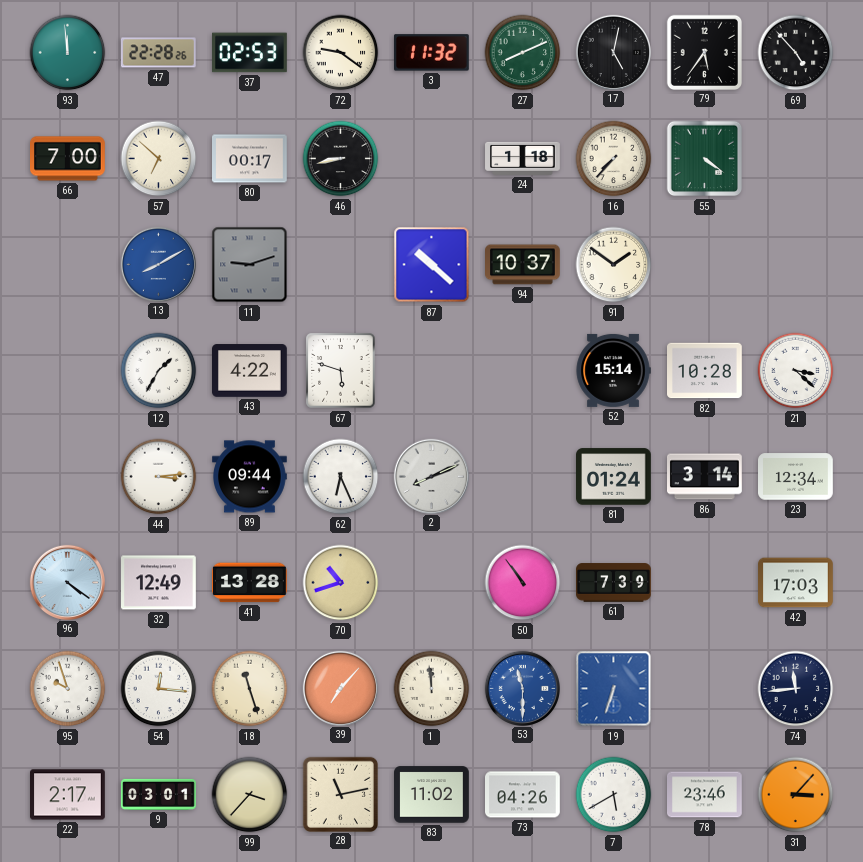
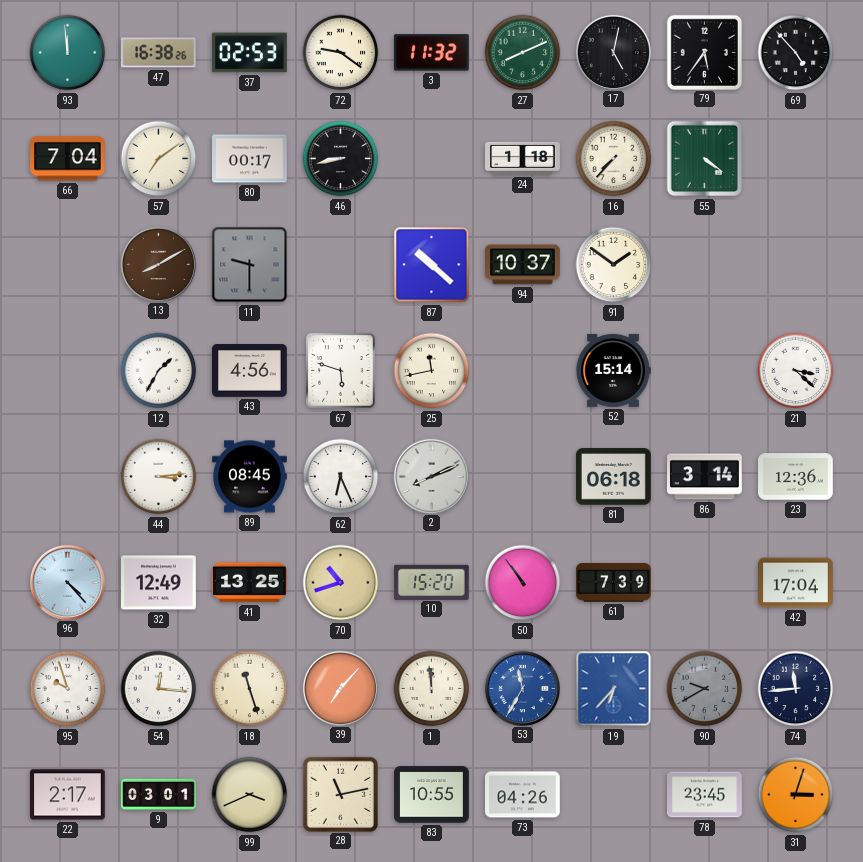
47: 22:28 -> 16:38 (158, 53)
66: 7:00 -> 7:04 (68, 159)
57: 6:52 -> 7:09 (159, 159)
13 dial: blue -> brown (158, 264)
11: 9:12 -> 9:30 (250, 265)
43: 4:22 -> 4:56 (250, 371)
25: none -> 11:43 (432, 371)
82: 10:28 -> none (705, 371)
89: 09:44 -> 08:45 (250, 477)
81: 01:24 -> 06:18 (614, 477)
23: 12:34 -> 12:36 (796, 477)
96: 4:21 -> 4:23 (67, 582)
41: 13:28 -> 13:25 (250, 583)
10: none -> 15:20 (432, 582)
42: 17:03 -> 17:04 (796, 583)
53: 11:30 -> 11:35 (522, 688)
19: 6:33 -> 6:37 (614, 689)
90: none -> 9:40 (705, 689)
99: 3:37 -> 3:41 (250, 795)
83: 11:02 -> 10:55 (432, 795)
7: 5:40 -> none (614, 795)
78: 23:46 -> 23:45 (705, 795)
31: 3:07 -> 3:03 (796, 795)
